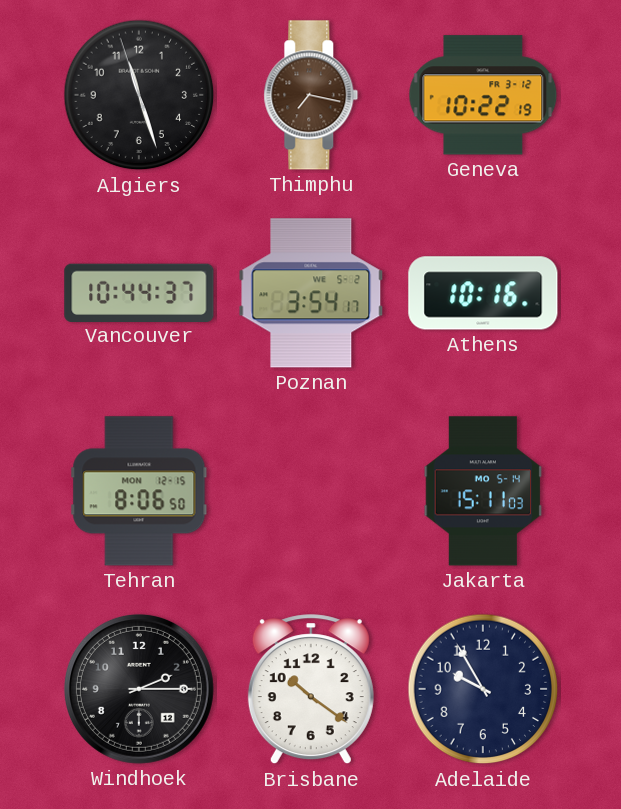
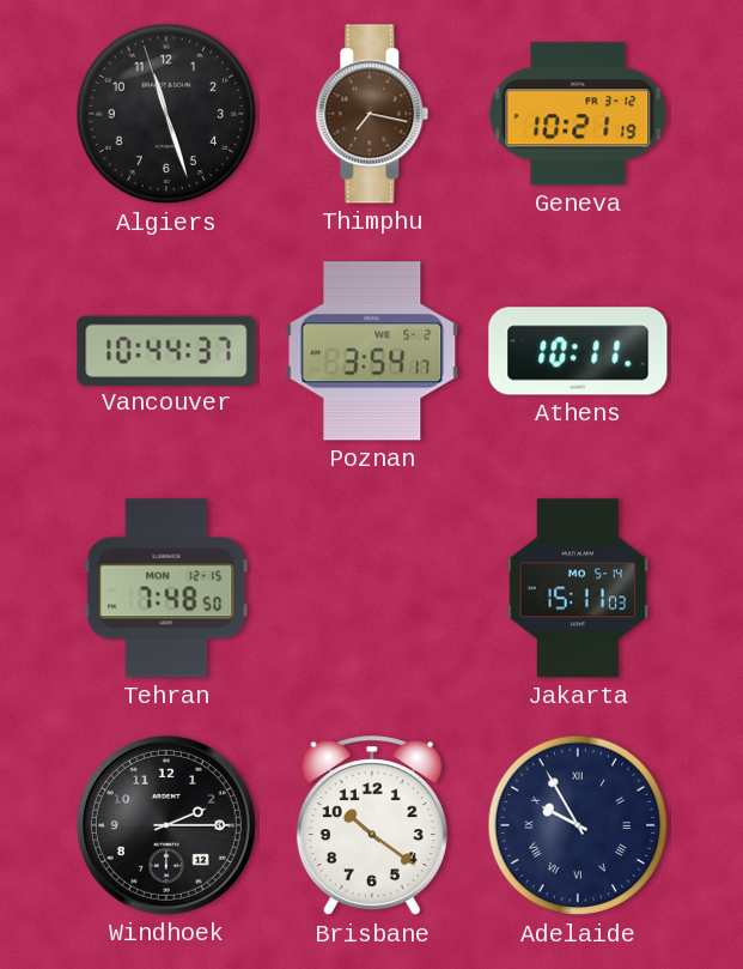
Geneva: 10:22 -> 10:21 (578, 114)
Athens: 10:16 -> 10:11 (578, 351)
Tehran: 8:06 -> 7:48 (166, 588)
Adelaide numerals: Arabic -> Roman (578, 825)
